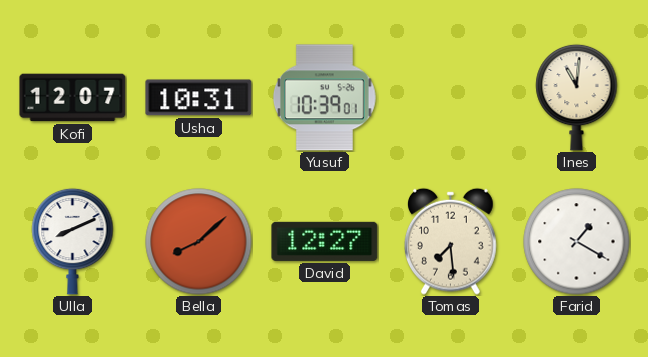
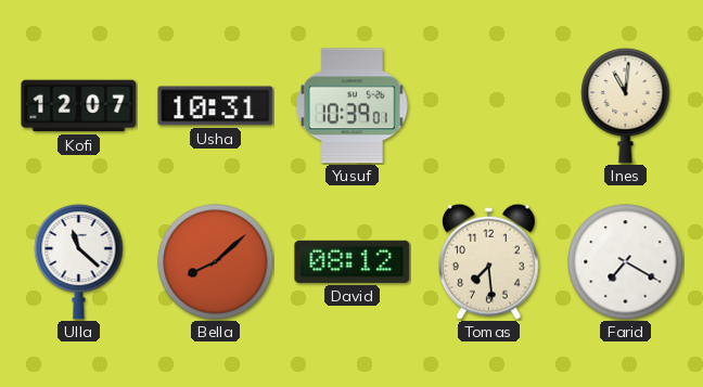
Ulla: 8:11 -> 11:22 (79, 261)
David: 12:27 -> 08:12 (353, 261)
Farid: 1:20 -> 7:20 (626, 262)
